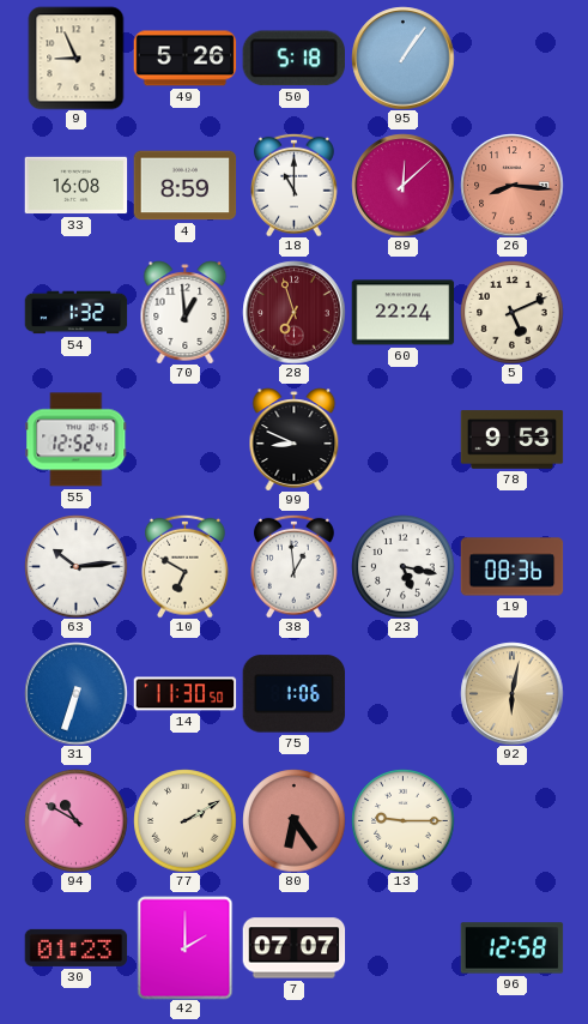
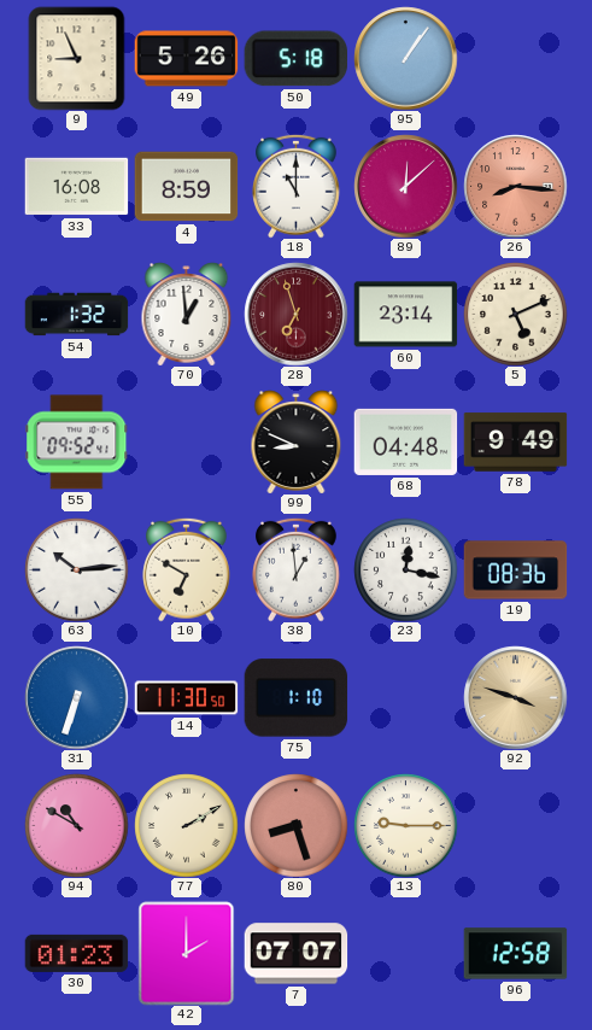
60: 22:24 -> 23:14 (405, 315)
55: 12:52 -> 09:52 (76, 443)
68: none -> 04:48 (405, 441)
78: 9:53 -> 9:49 (515, 443)
23: 5:17 -> 12:17 (405, 569)
75: 1:06 -> 1:10 (295, 698)
92: 6:02 -> 3:48 (515, 697)
80: 6:24 -> 8:27 (295, 825)
